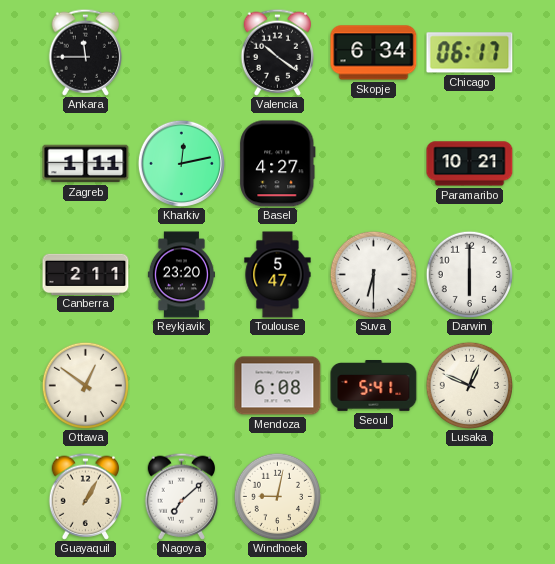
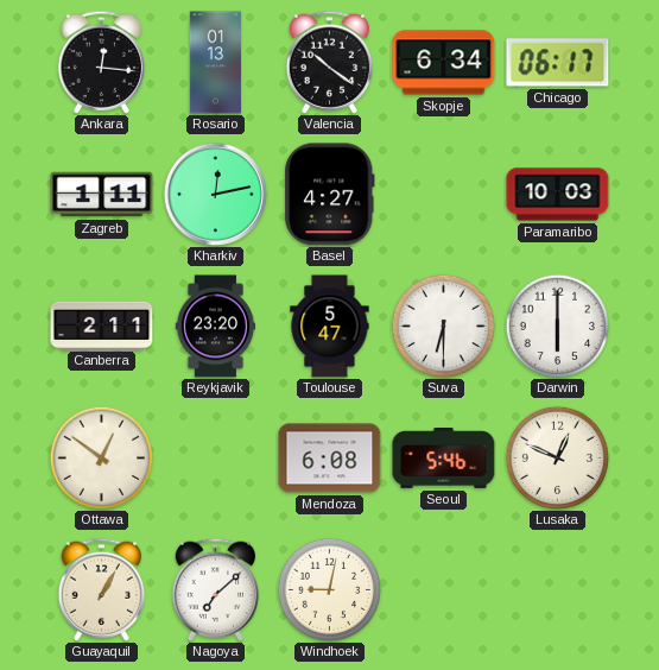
Ankara: 11:45 -> 12:16 (102, 62)
Rosario: none -> 01:13 (215, 63)
Paramaribo: 10:21 -> 10:03 (558, 195)
Seoul: 5:41 -> 5:46 (444, 459)
